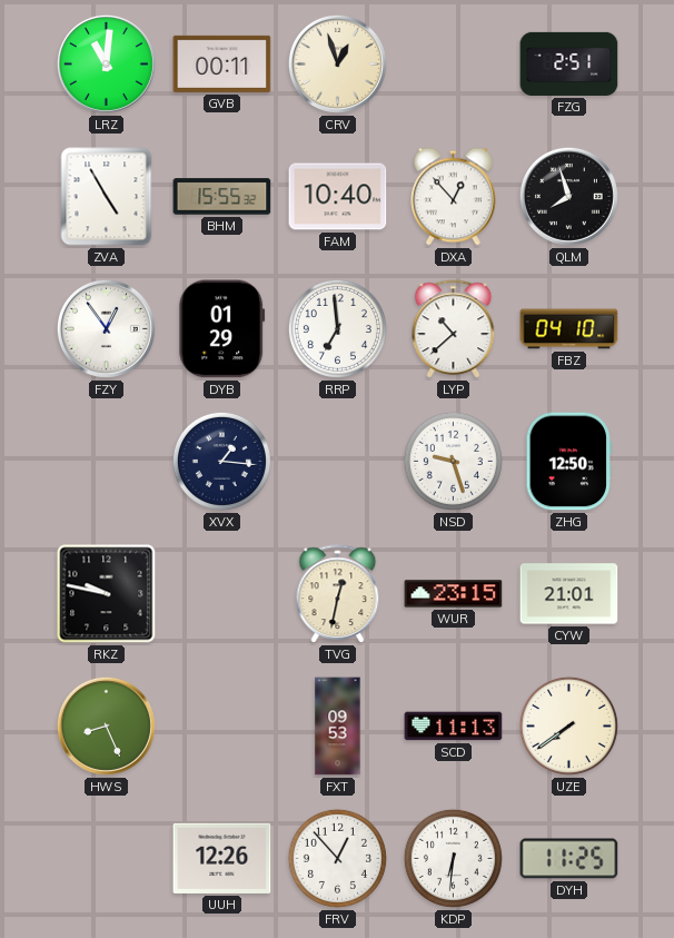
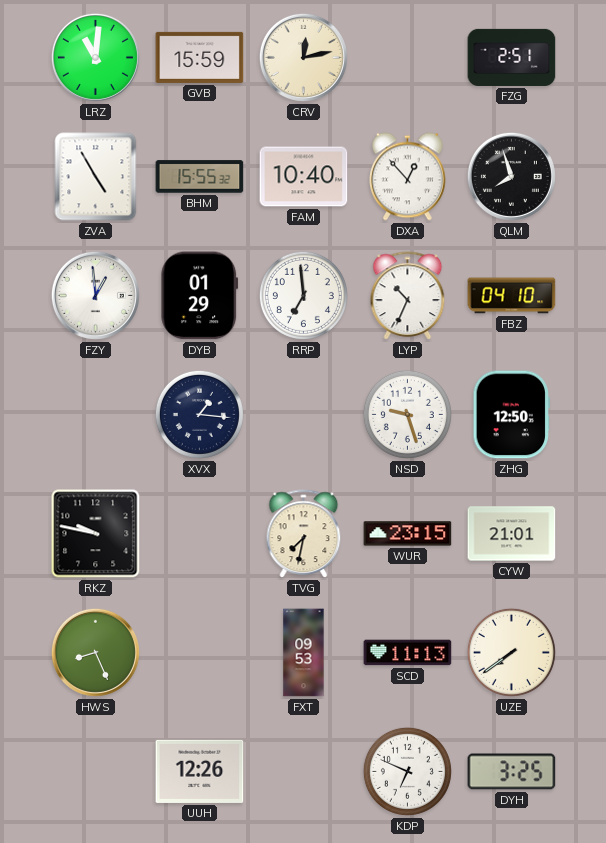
GVB: 00:11 -> 15:59 (200, 57)
CRV: 12:57 -> 12:13 (303, 57)
FZY: 12:54 -> 12:59 (95, 295)
LYP: 10:38 -> 10:34 (408, 296)
TVG: 12:32 -> 7:32 (304, 534)
FRV: 12:53 -> none (337, 858)
KDP: 6:31 -> 6:49 (407, 771)
DYH: 11:25 -> 3:25 (512, 772)
